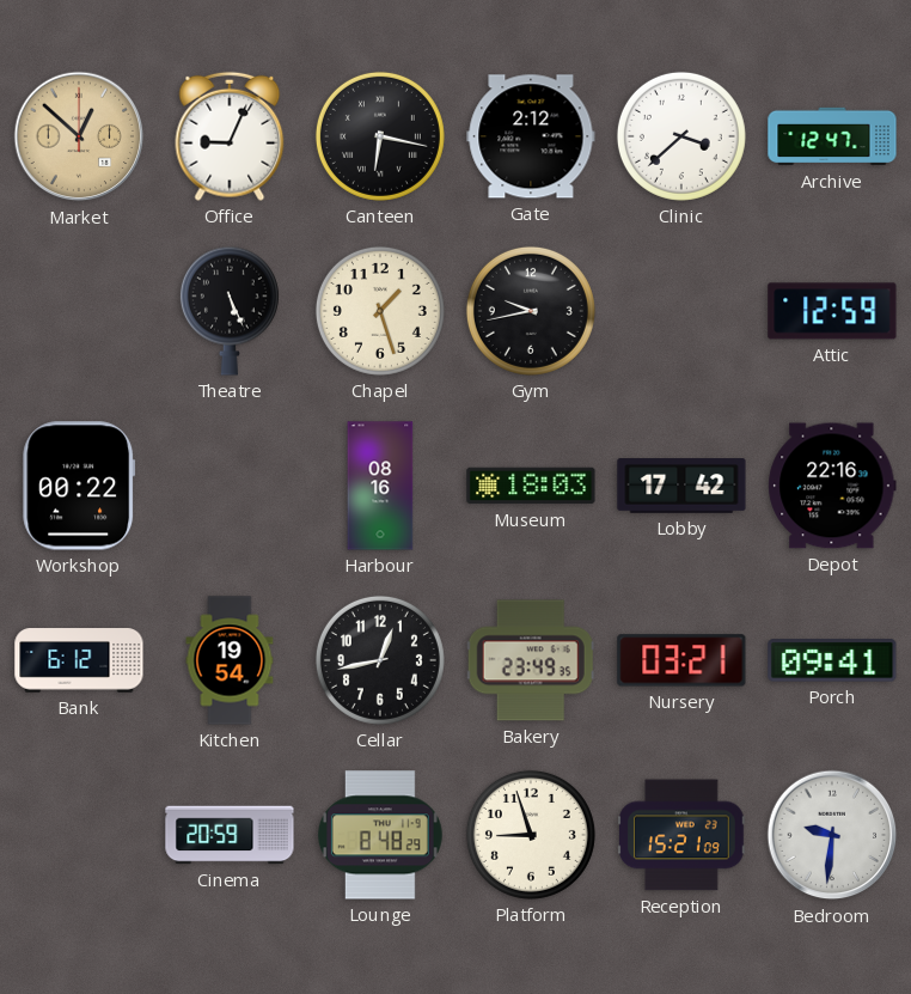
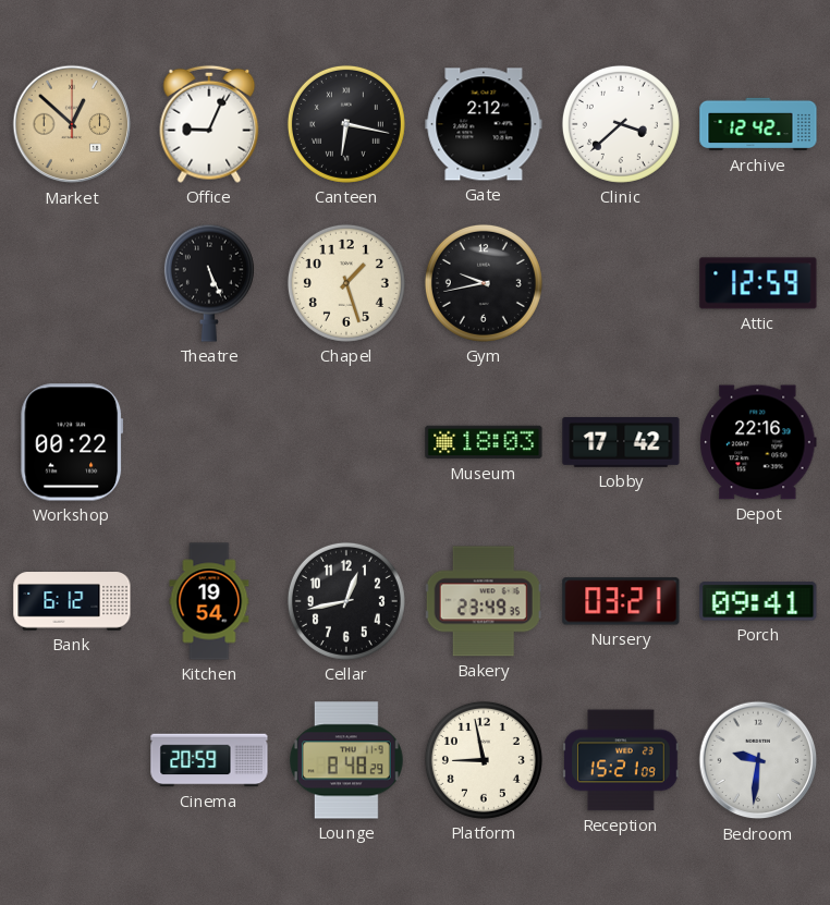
Archive: 12:47 -> 12:42 (758, 124)
Harbour: 08:16 -> none (380, 486)
Platform: 8:57 -> 8:58 (484, 760)
